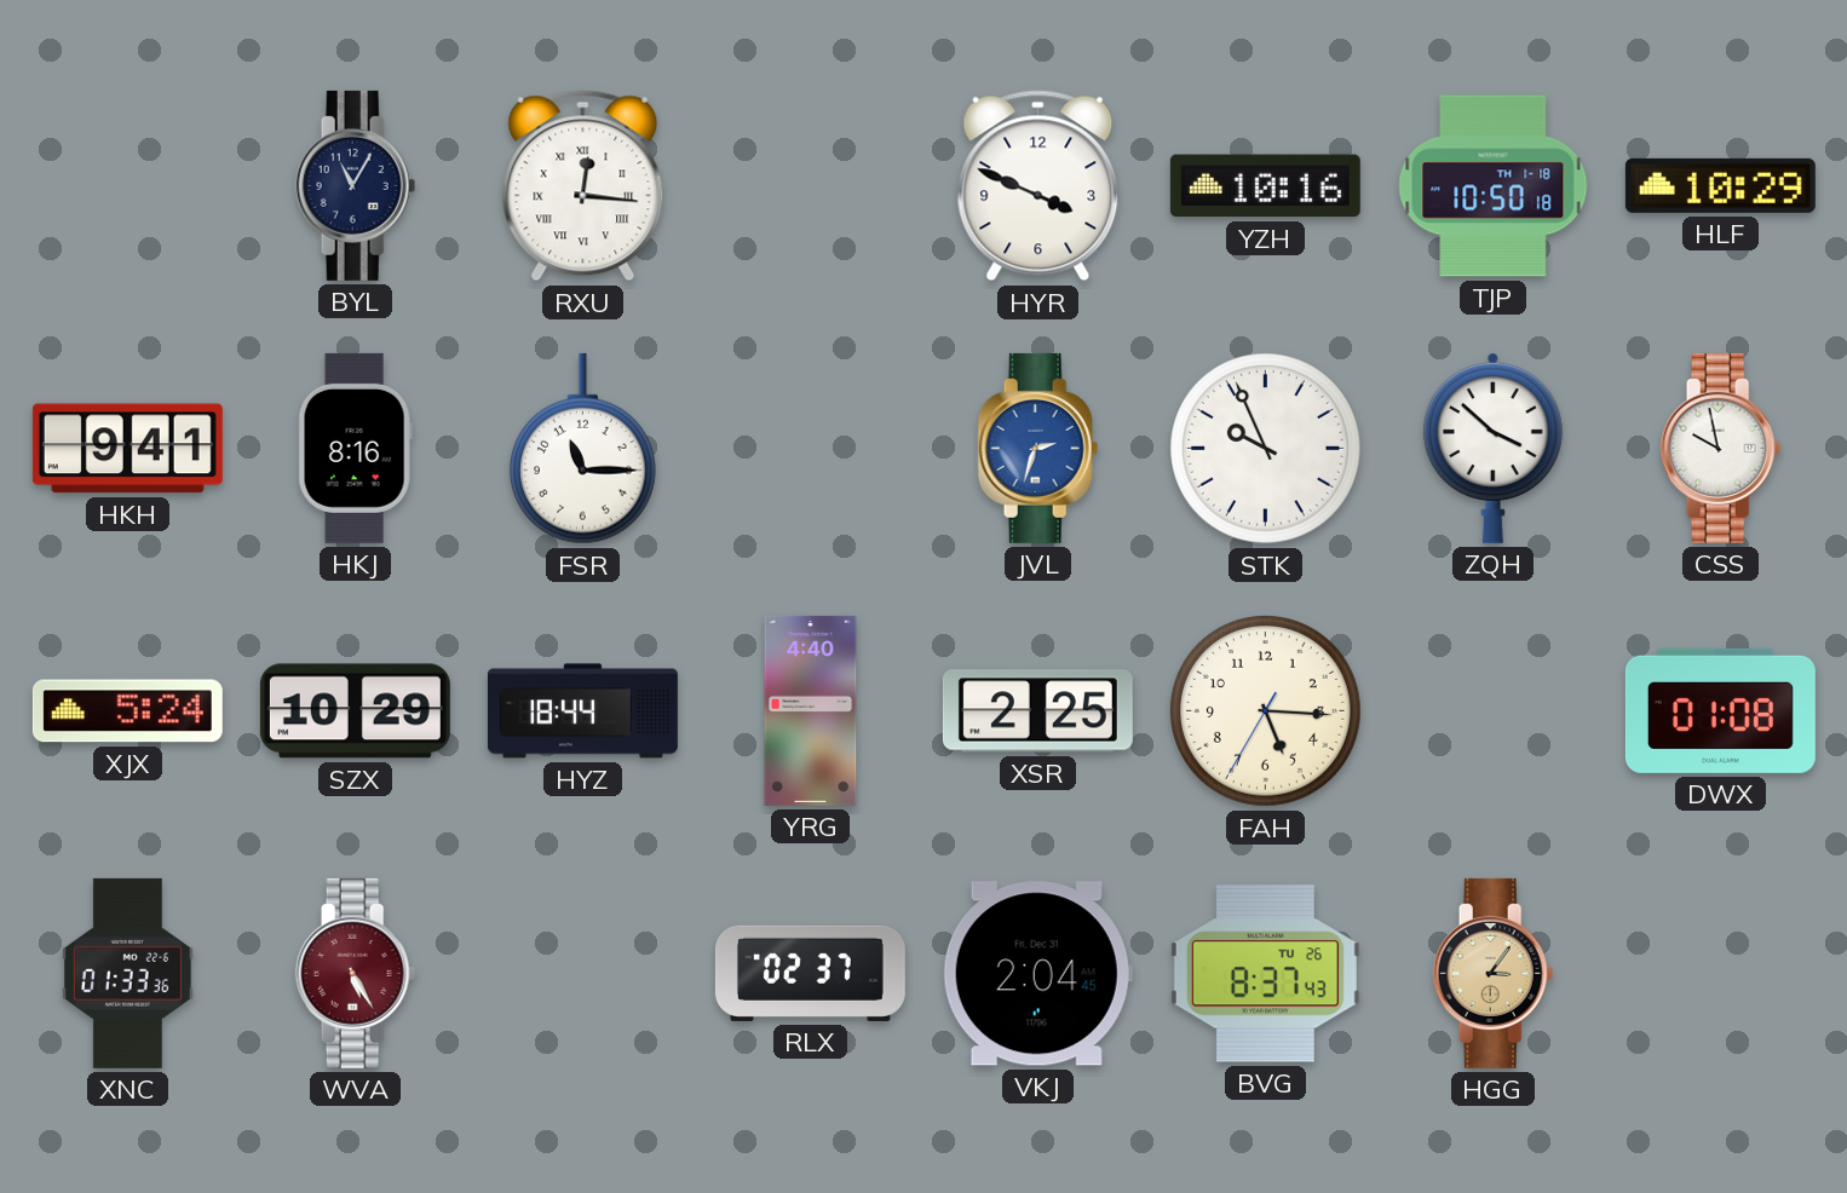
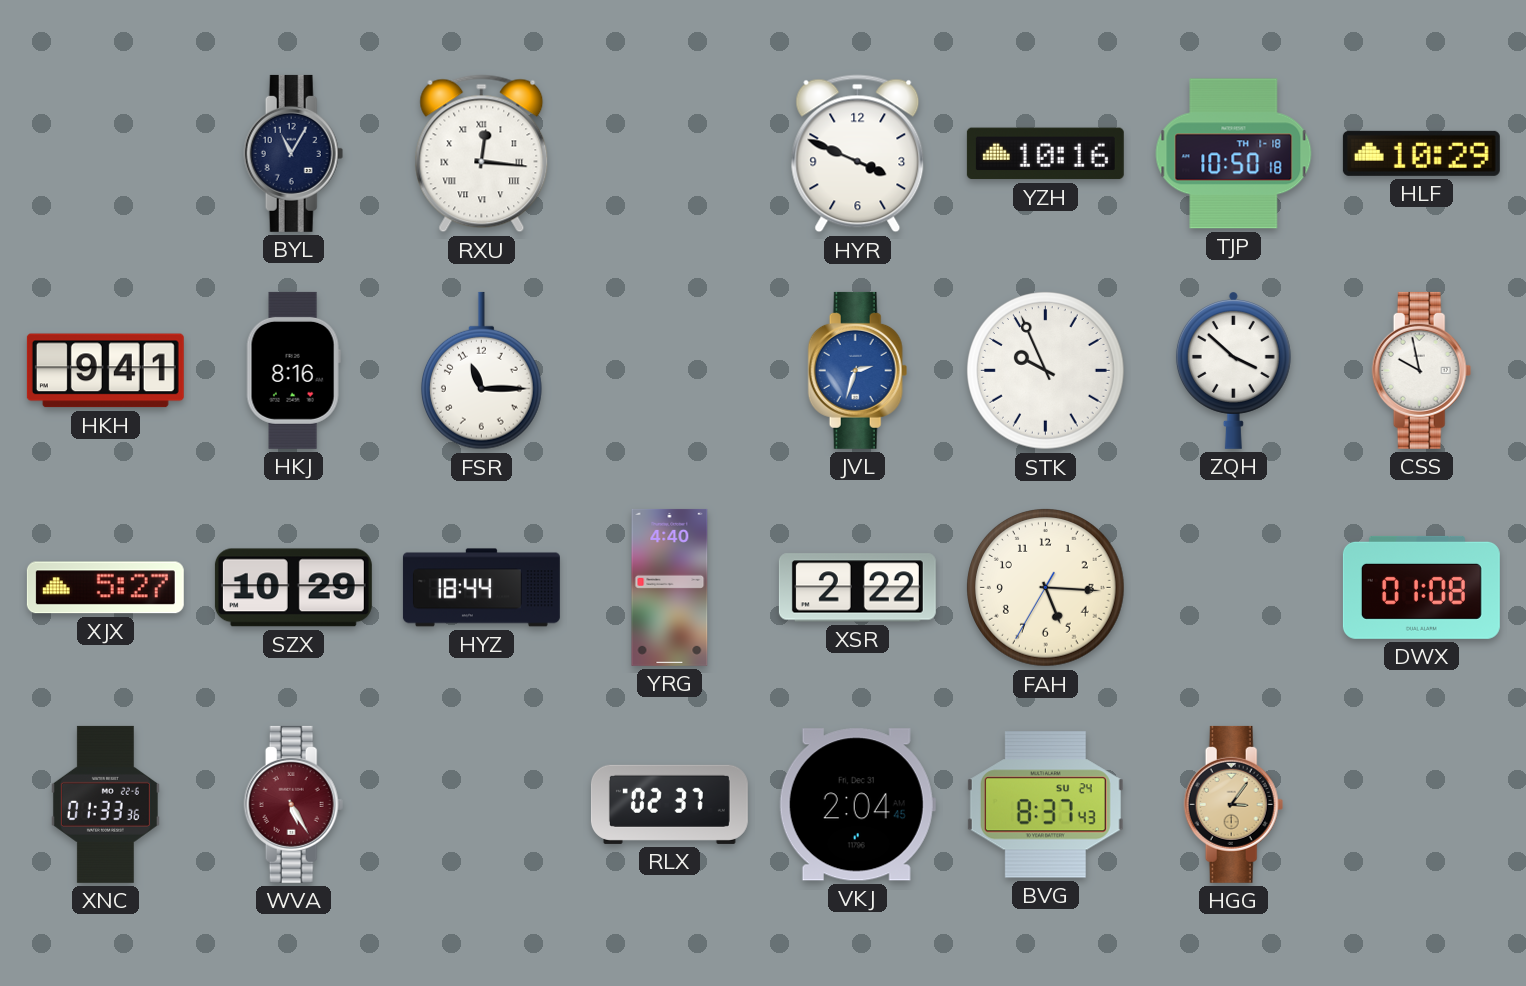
XJX: 5:24 -> 5:27 (105, 588)
XSR: 2:25 -> 2:22 (857, 588)
BVG date: TU 26 -> SU 24 (1045, 805)
